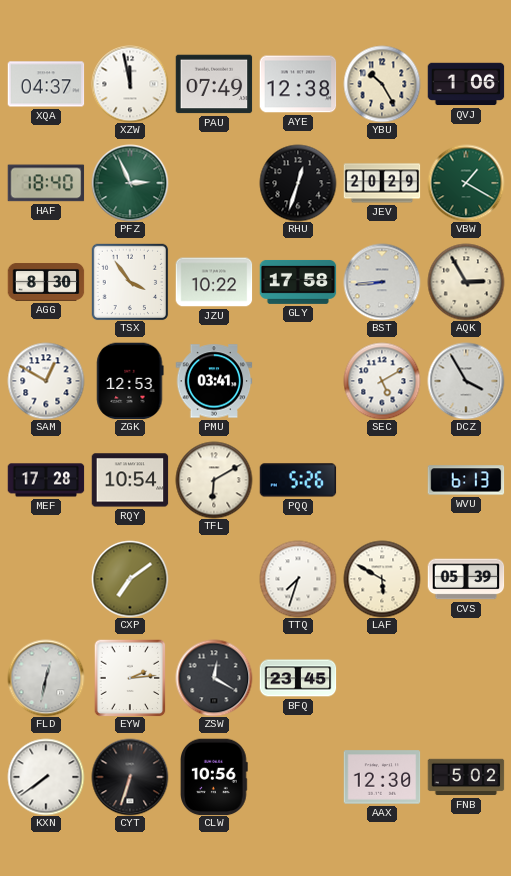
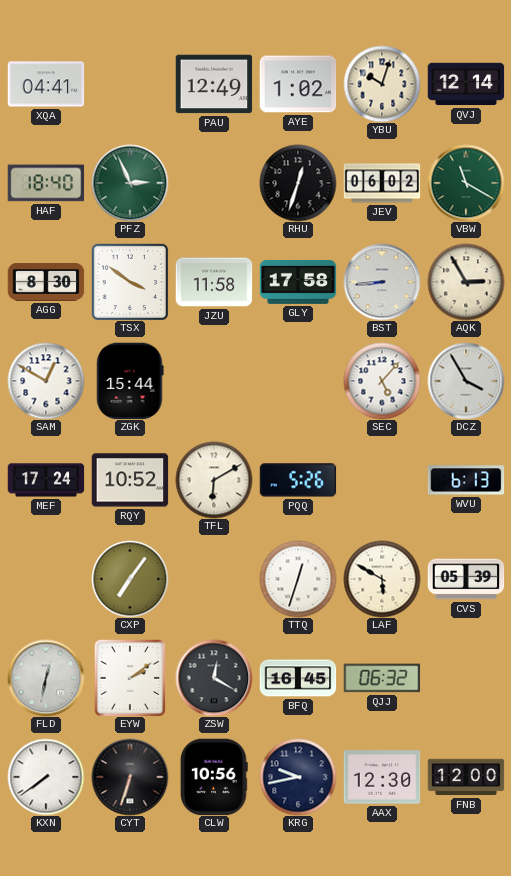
XQA: 04:37 -> 04:41 (46, 84)
XZW: 11:58 -> none (130, 84)
PAU: 07:49 -> 12:49 (214, 84)
AYE: 12:38 -> 1:02 (298, 84)
YBU: 10:25 -> 10:03 (382, 84)
QVJ: 1:06 -> 12:14 (466, 84)
JEV: 20:29 -> 06:02 (382, 183)
VBW: 1:20 -> 11:20 (466, 183)
TSX: 3:54 -> 3:51 (130, 282)
JZU: 10:22 -> 11:58 (214, 282)
ZGK: 12:53 -> 15:44 (130, 381)
PMU: 03:41 -> none (214, 381)
SEC: 5:10 -> 5:07 (382, 381)
MEF: 17:28 -> 17:24 (46, 480)
RQY: 10:54 -> 10:52 (130, 480)
CXP: 7:09 -> 7:06 (130, 579)
TTQ: 7:33 -> 12:33 (298, 579)
EYW: 2:14 -> 2:09 (130, 678)
BFQ: 23:45 -> 16:45 (298, 678)
QJJ: none -> 06:32 (382, 678)
KRG: none -> 9:43 (298, 777)
FNB: 5:02 -> 12:00 (466, 777)
